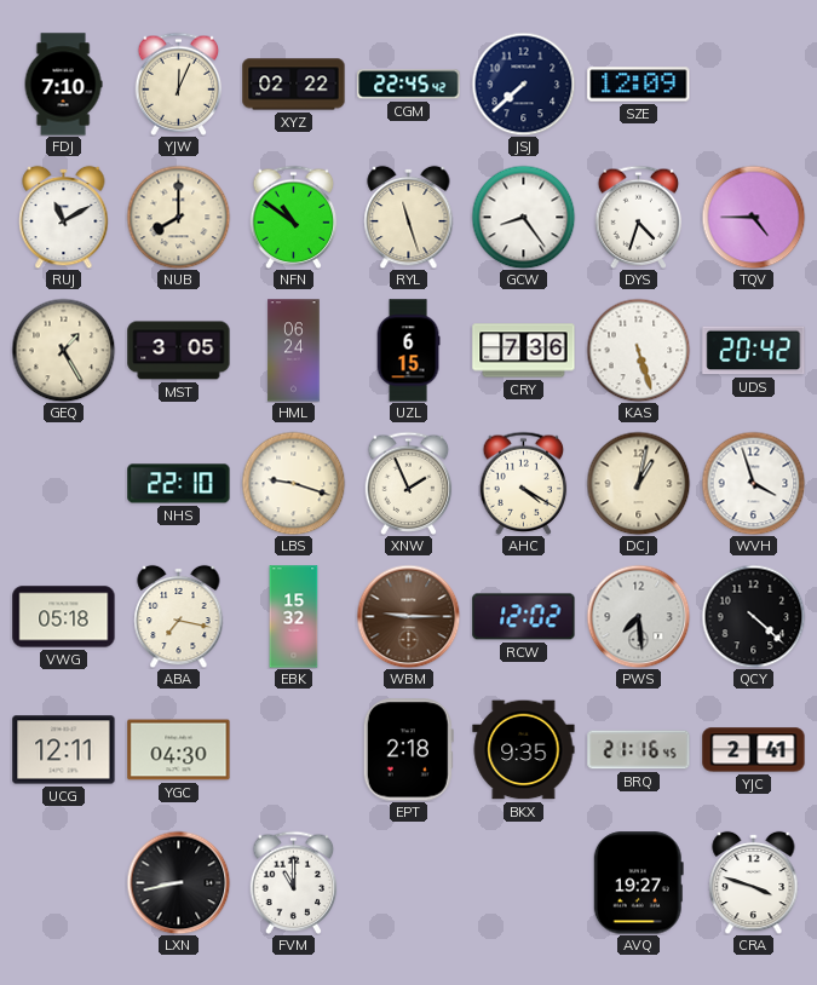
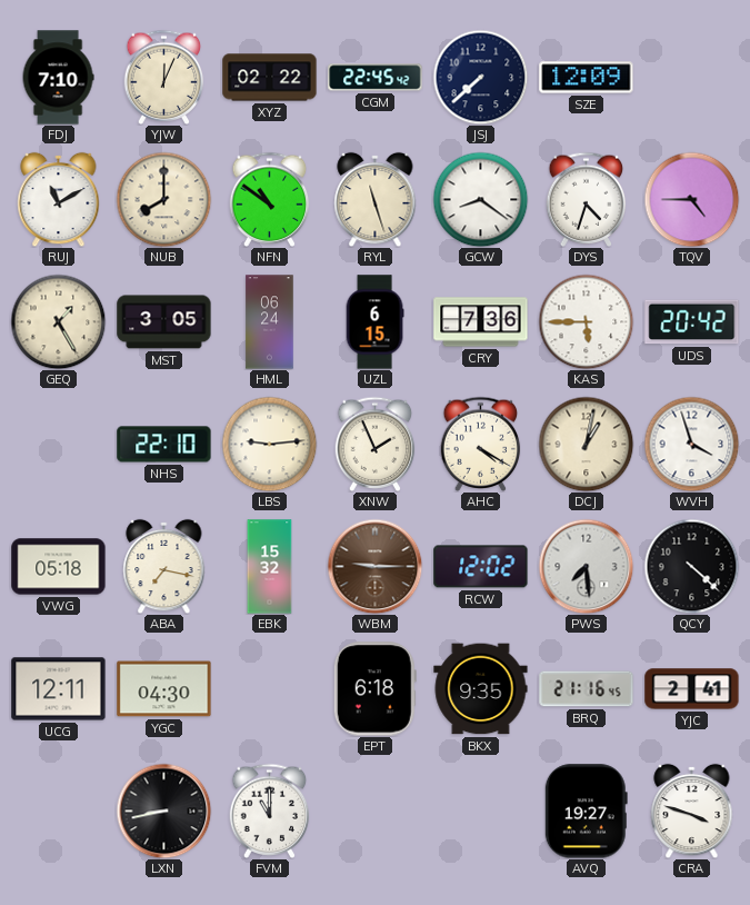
GCW: 8:24 -> 8:21 (480, 199)
KAS: 5:27 -> 5:45 (586, 321)
LBS: 9:18 -> 9:14 (269, 444)
EPT: 2:18 -> 6:18 (374, 689)
